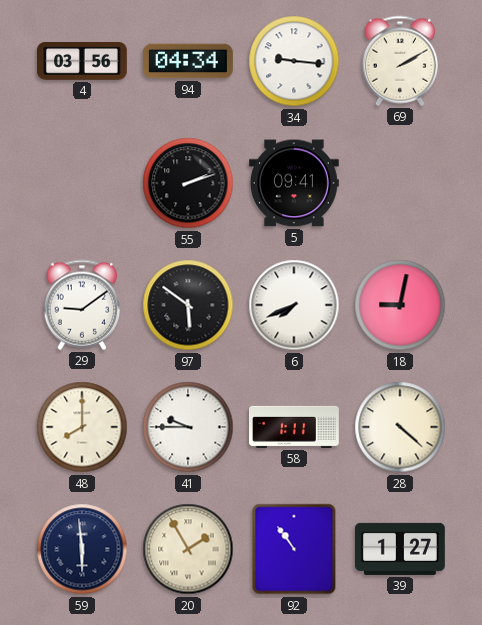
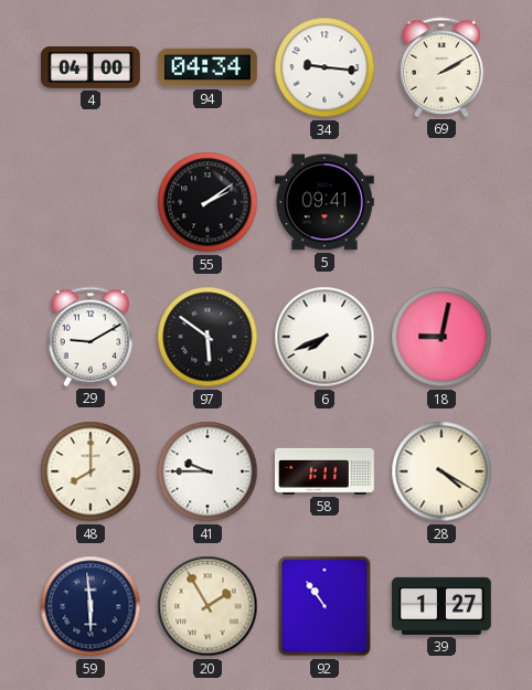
4: 03:56 -> 04:00 (92, 67)
55: 2:12 -> 2:09 (208, 202)
29: 9:09 -> 9:10 (91, 337)
28: 4:22 -> 4:20 (441, 471)
